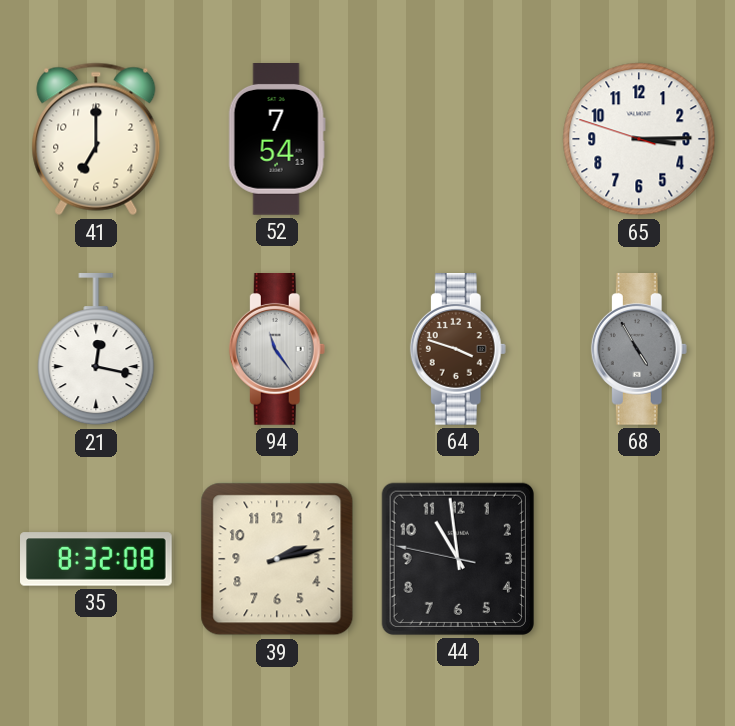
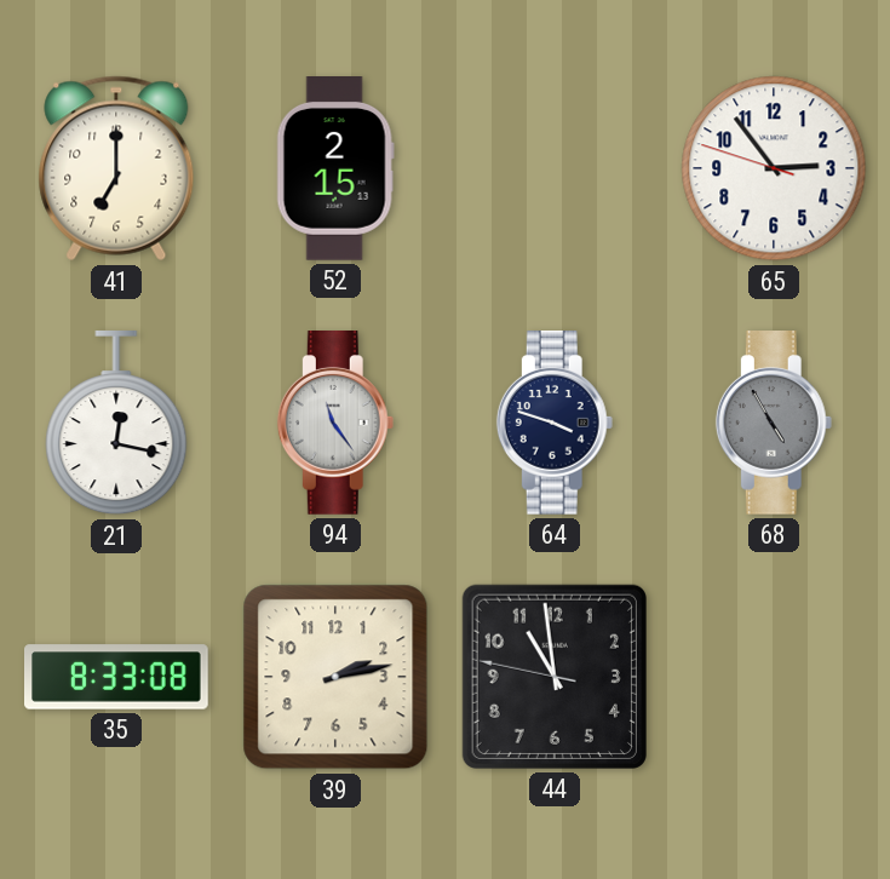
52: 7:54 -> 2:15 (335, 170)
65: 3:14 -> 2:53 (774, 168)
64 dial: brown -> navy (555, 424)
35: 8:32 -> 8:33 (117, 677)
